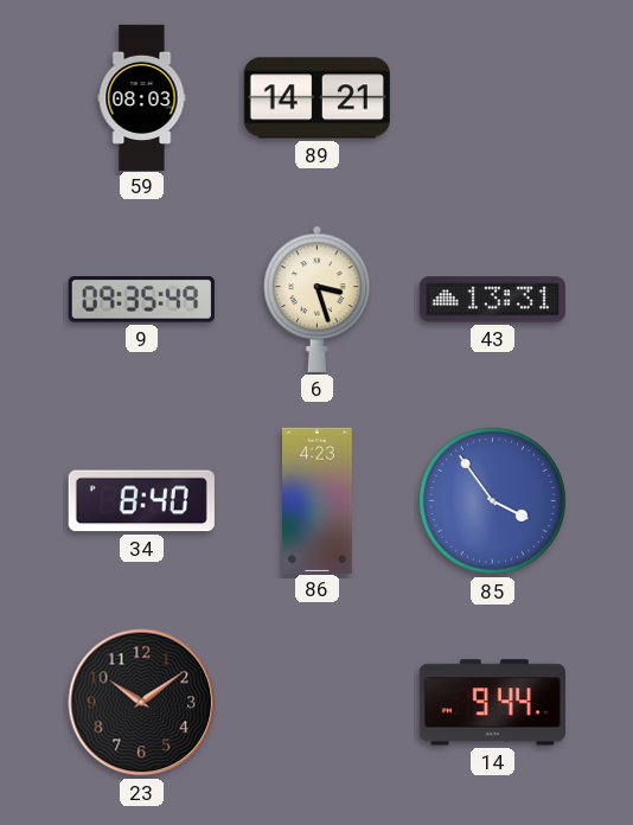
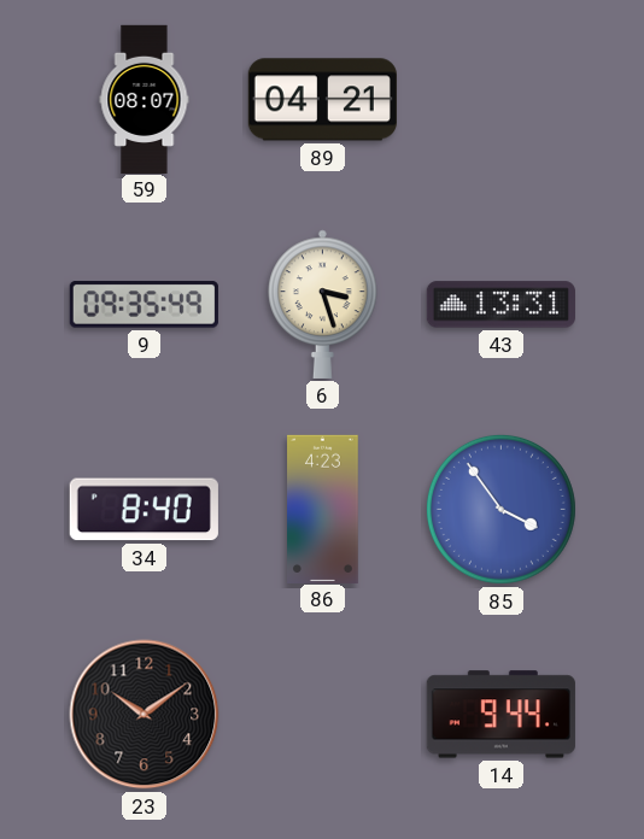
59: 08:03 -> 08:07 (145, 99)
89: 14:21 -> 04:21 (322, 100)
